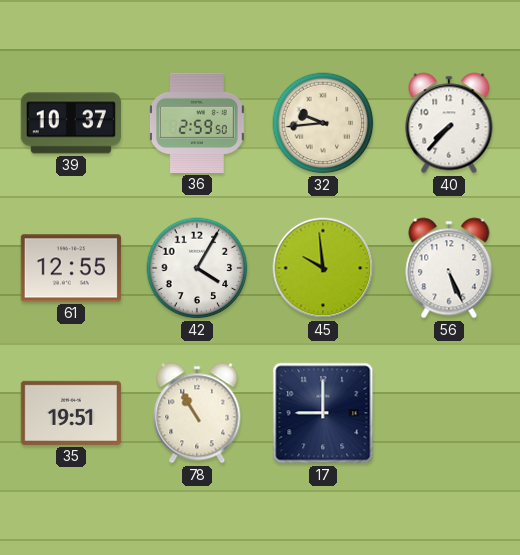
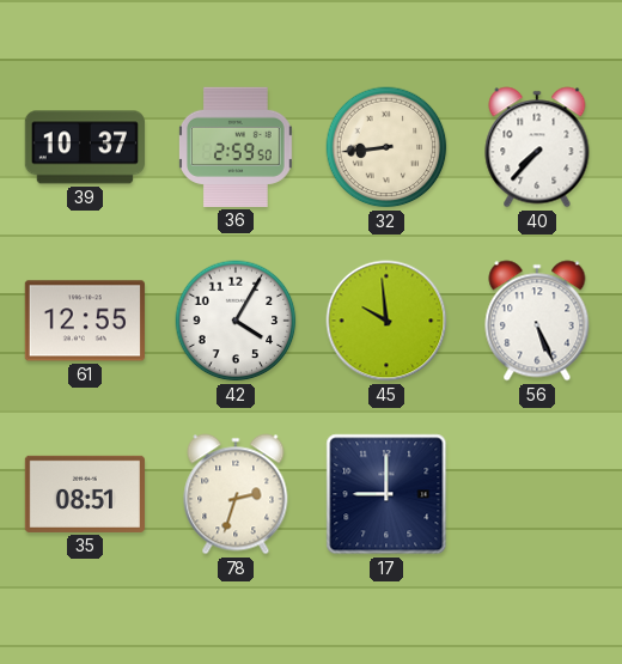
32: 9:44 -> 8:44 (386, 147)
35: 19:51 -> 08:51 (85, 494)
78: 10:55 -> 2:33 (236, 494)
